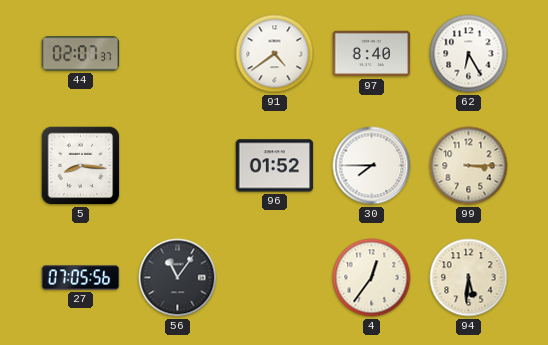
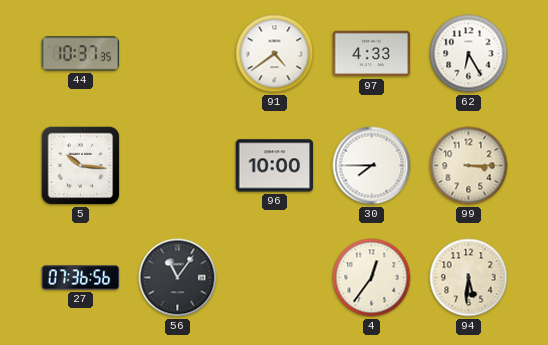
44: 02:07 -> 10:37 (81, 54)
97: 8:40 -> 4:33 (372, 54)
5: 8:16 -> 10:16 (81, 166)
96: 01:52 -> 10:00 (275, 166)
27: 07:05 -> 07:36 (81, 278)
